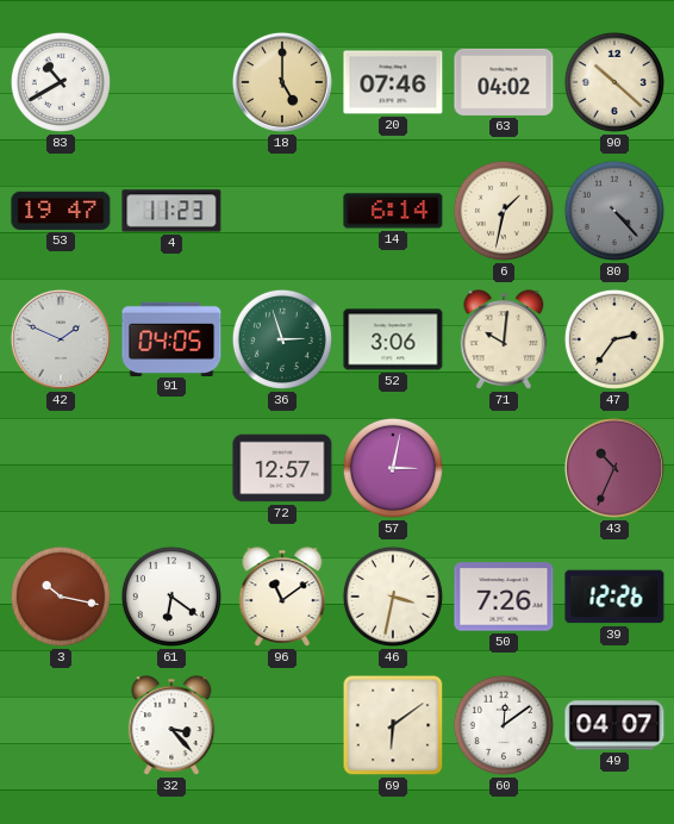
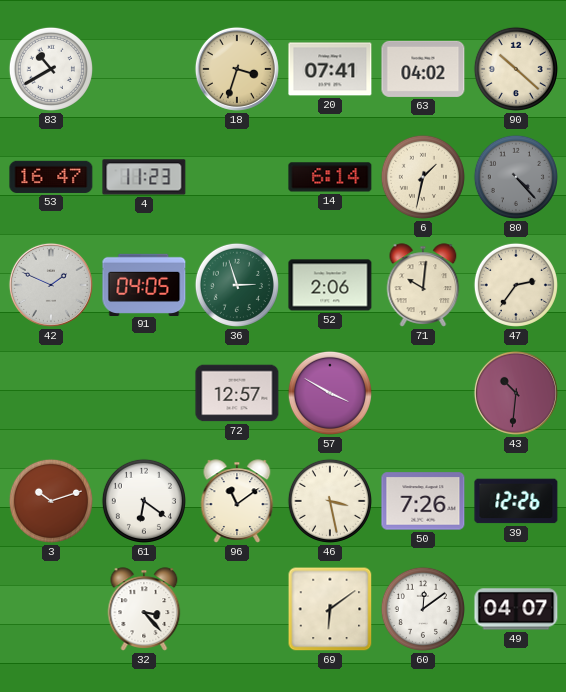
18: 5:00 -> 3:33 (237, 69)
20: 07:46 -> 07:41 (330, 69)
53: 19:47 -> 16:47 (51, 177)
52: 3:06 -> 2:06 (330, 285)
57: 3:02 -> 3:50 (330, 393)
43: 10:34 -> 10:31 (516, 393)
3: 10:17 -> 10:12 (51, 501)
46: 3:32 -> 3:28 (330, 501)
